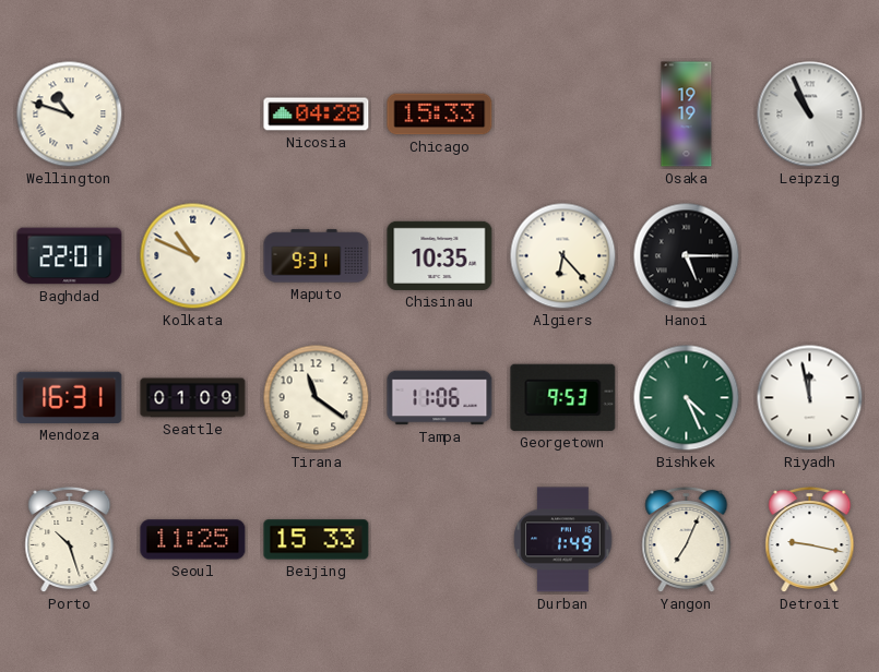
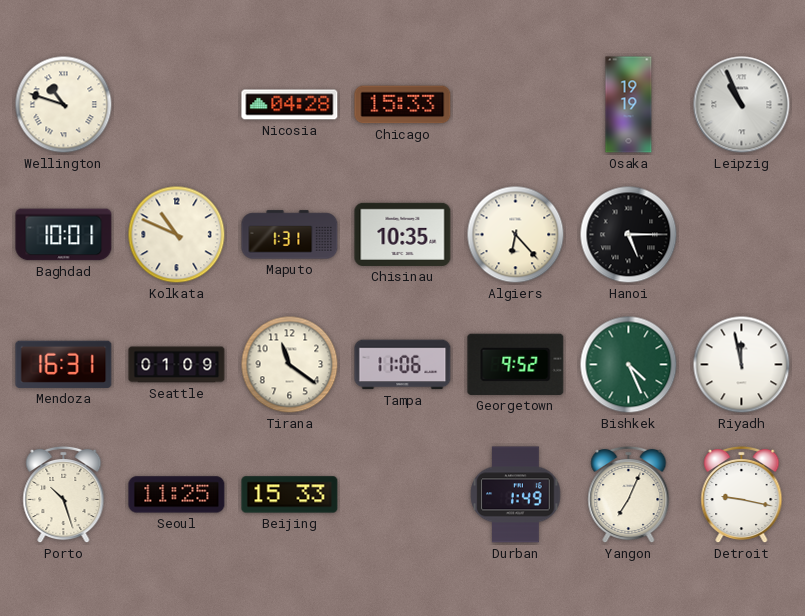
Baghdad: 22:01 -> 10:01 (64, 235)
Maputo: 9:31 -> 1:31 (290, 235)
Georgetown: 9:53 -> 9:52 (516, 364)
